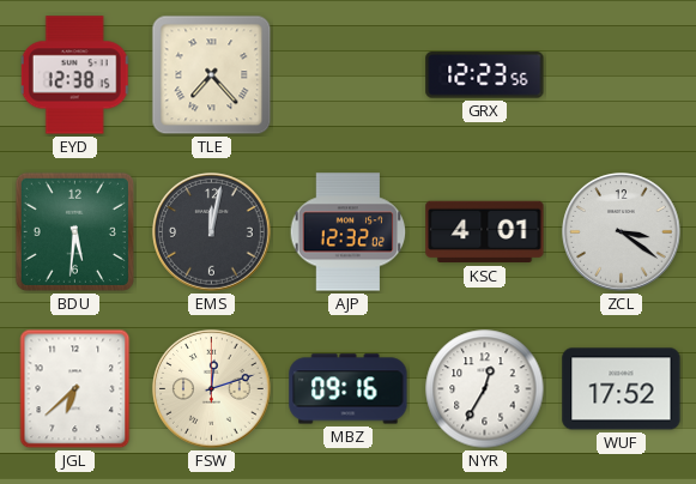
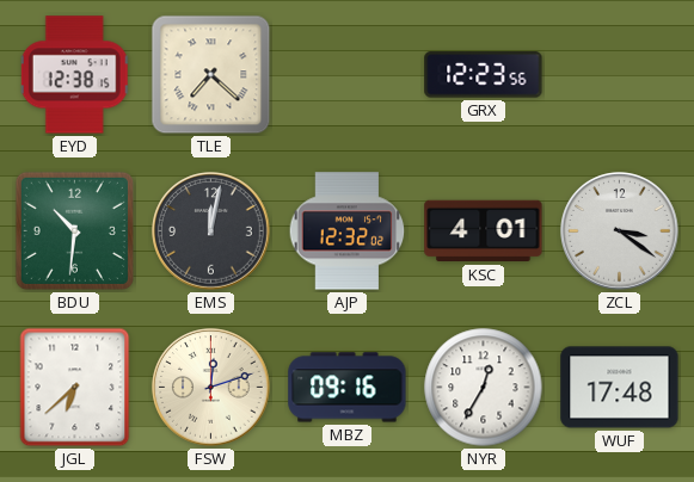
TLE: 7:23 -> 7:22 (211, 75)
BDU: 5:31 -> 10:31 (74, 230)
WUF: 17:52 -> 17:48 (620, 388)
